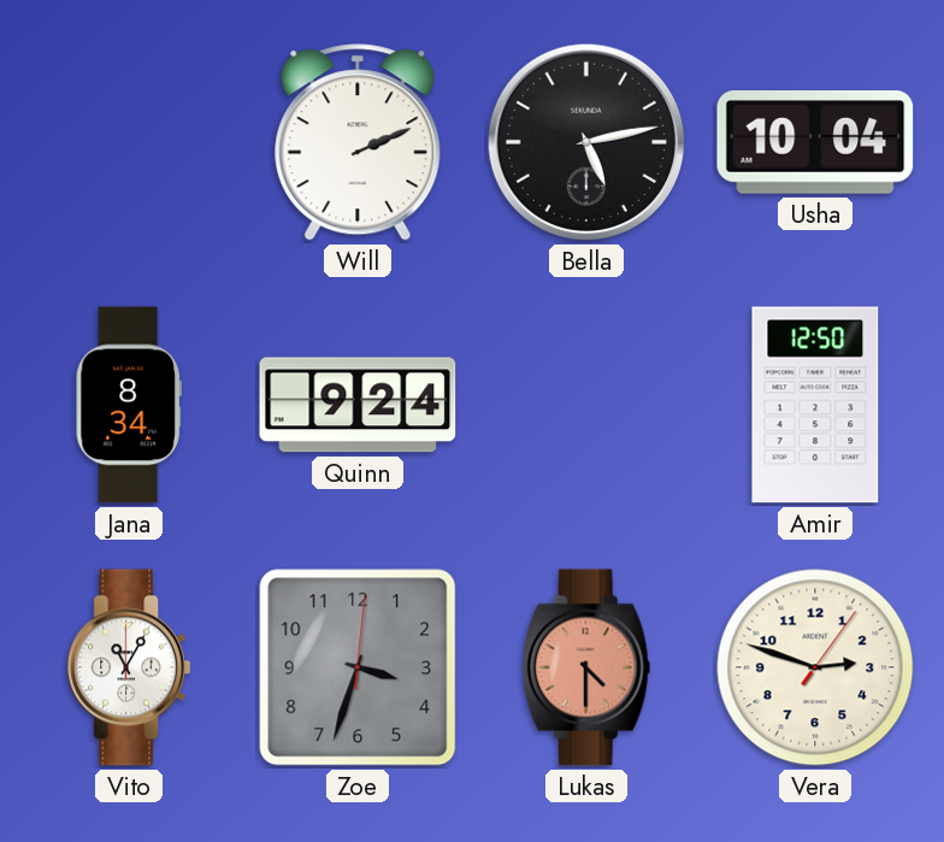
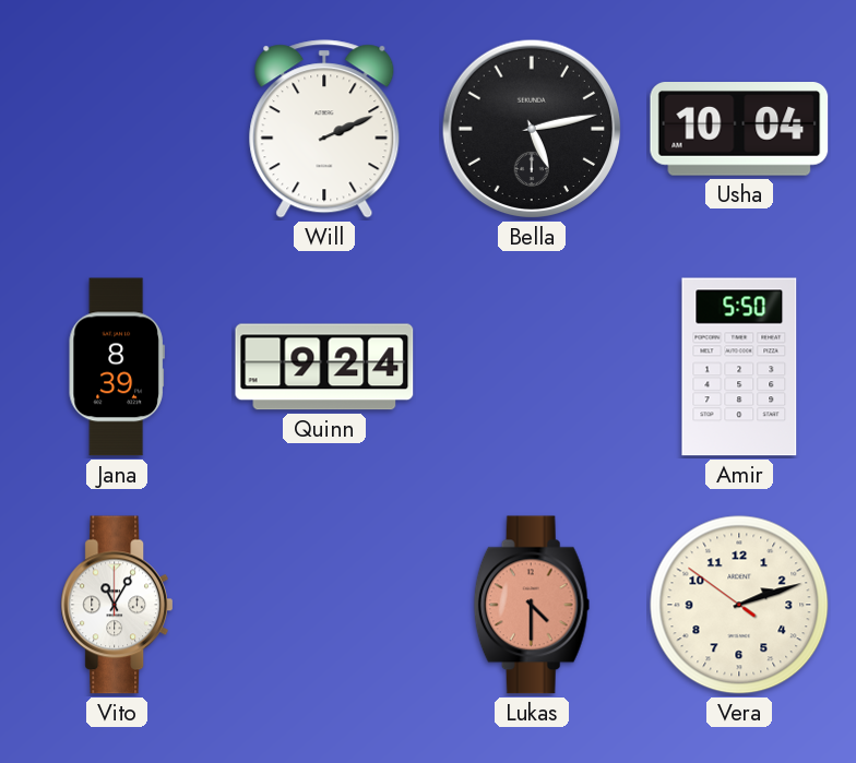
Jana: 8:34 -> 8:39 (117, 367)
Amir: 12:50 -> 5:50 (739, 367)
Zoe: 3:33 -> none (358, 667)
Vera: 2:48 -> 2:11 (739, 605)
